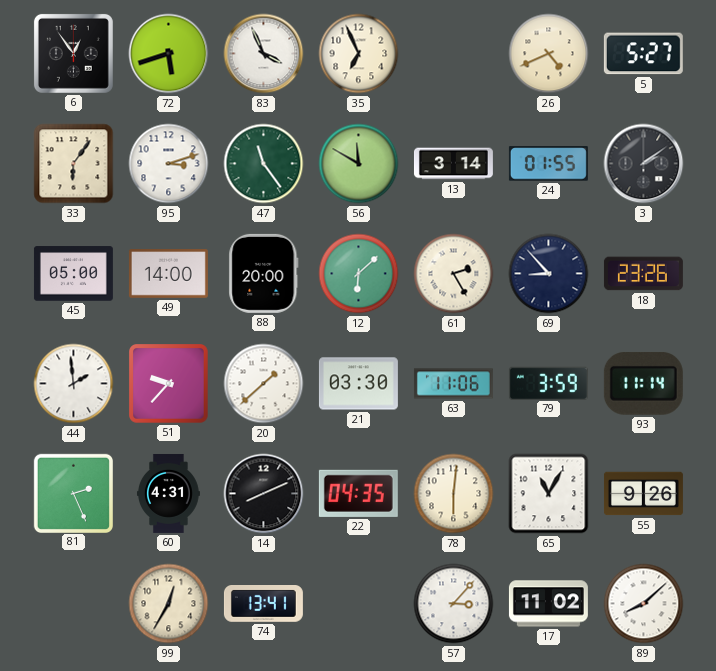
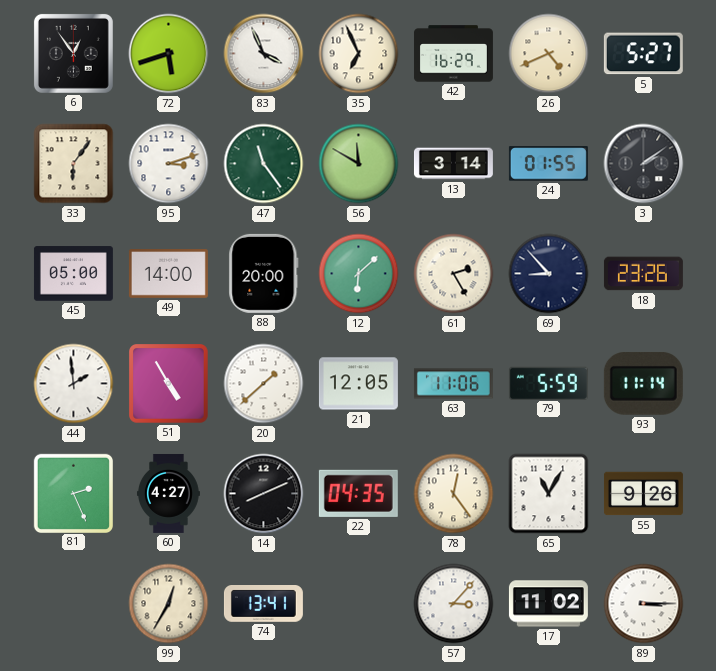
42: none -> 16:29 (453, 54)
51: 9:37 -> 4:55 (169, 384)
21: 03:30 -> 12:05 (358, 384)
79: 3:59 -> 5:59 (548, 383)
60: 4:31 -> 4:27 (168, 493)
78: 6:01 -> 12:24 (454, 494)
89: 8:08 -> 3:15 (644, 604)
